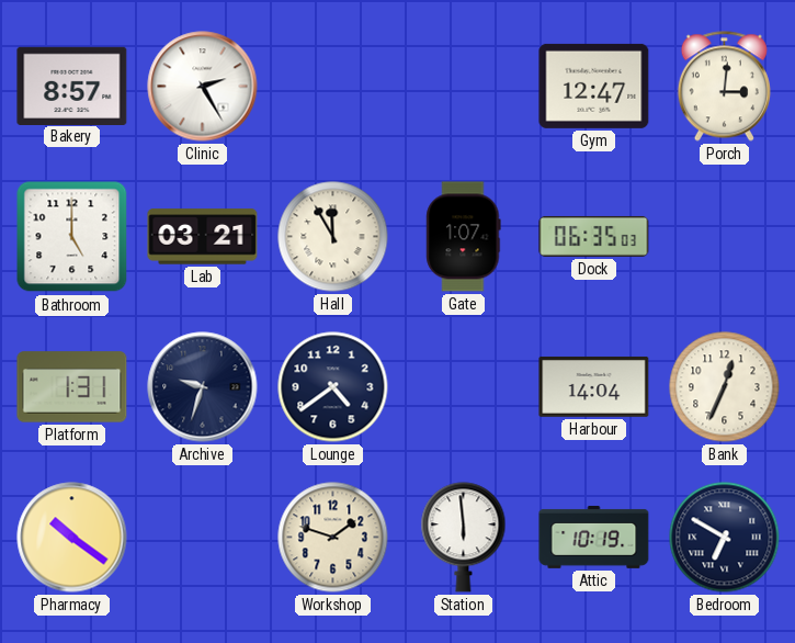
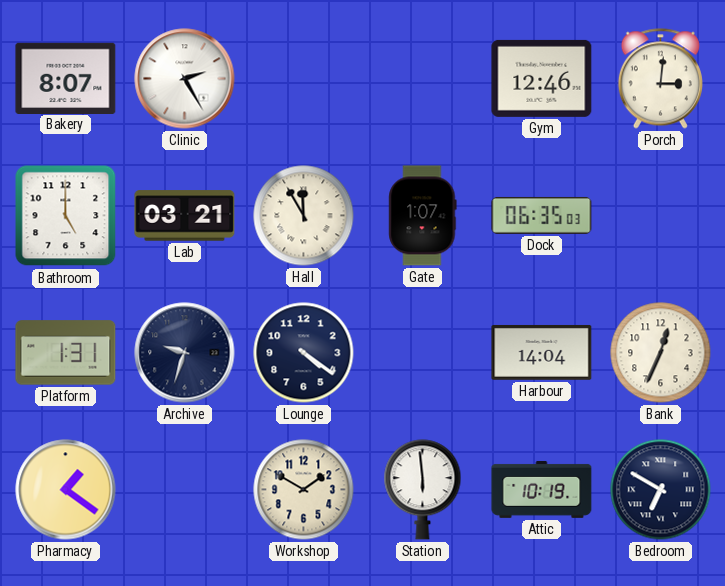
Bakery: 8:57 -> 8:07 (66, 78)
Gym: 12:47 -> 12:46 (542, 78)
Lounge: 4:39 -> 4:21 (304, 353)
Pharmacy: 10:21 -> 1:21 (66, 490)
Workshop: 1:48 -> 1:50 (304, 490)
